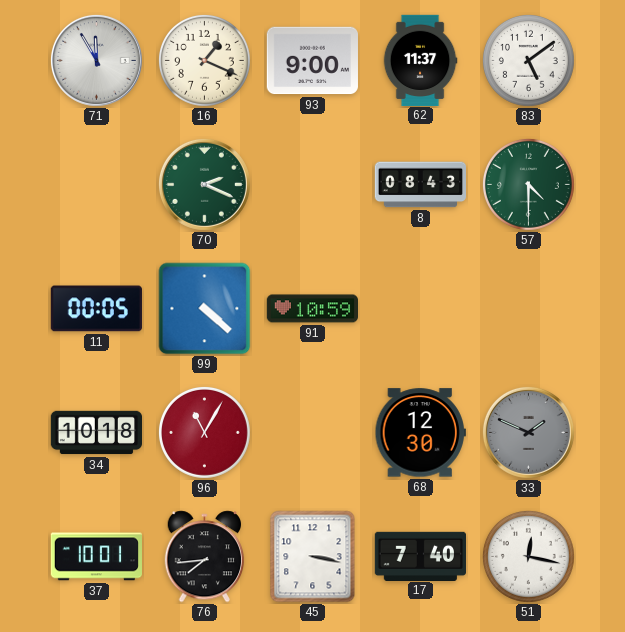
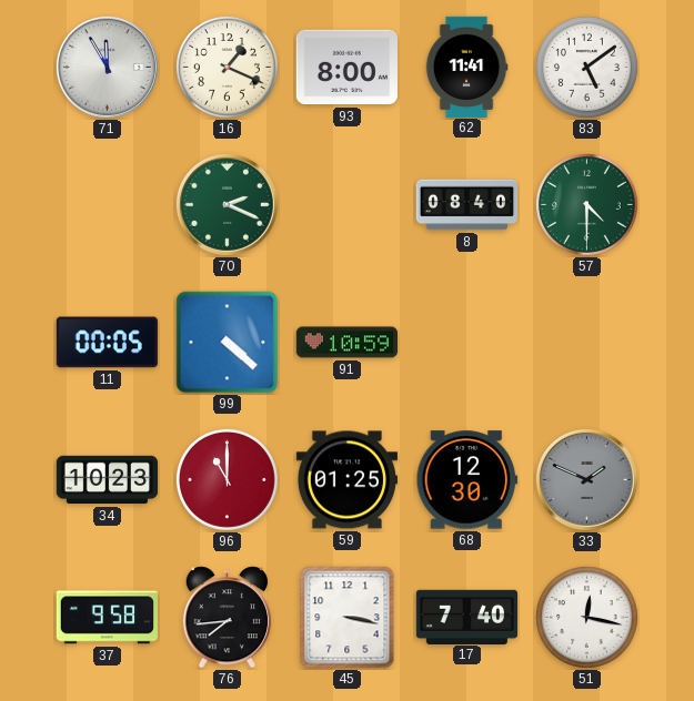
93: 9:00 -> 8:00 (346, 68)
62: 11:37 -> 11:41 (466, 67)
8: 08:43 -> 08:40 (466, 205)
34: 10:18 -> 10:23 (108, 480)
96: 11:05 -> 11:00 (227, 479)
59: none -> 01:25 (346, 480)
37: 10:01 -> 9:58 (107, 618)
